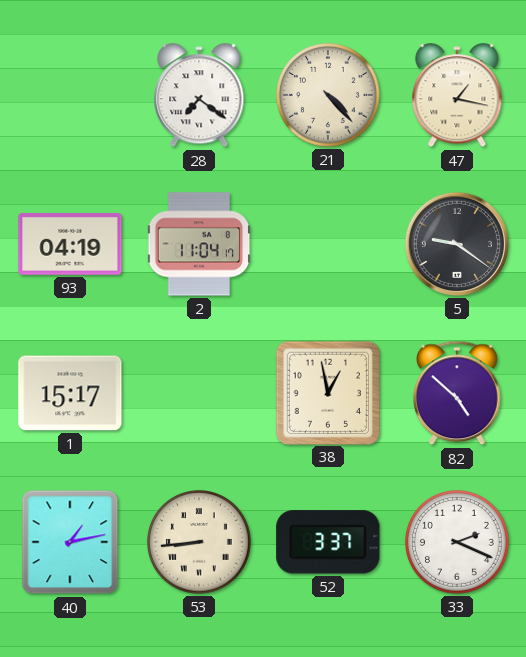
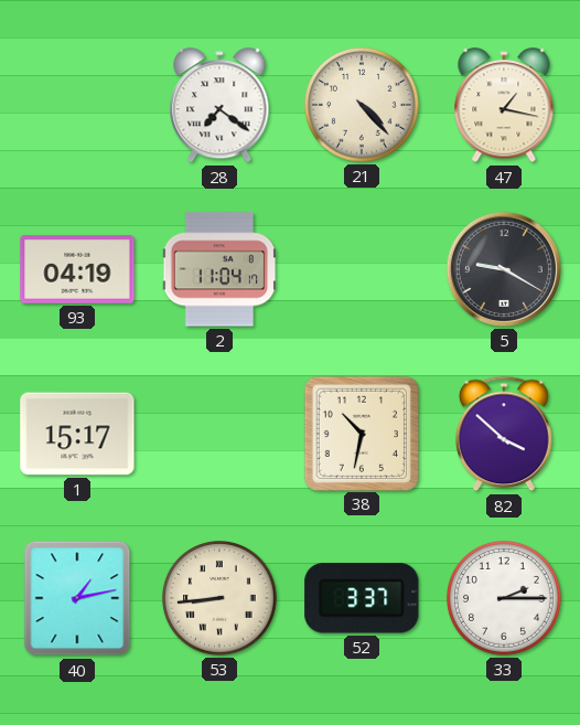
5: 9:21 -> 9:20 (504, 269)
38: 12:58 -> 10:32 (361, 433)
82: 4:52 -> 3:52 (505, 434)
33: 2:19 -> 2:15 (505, 599)
